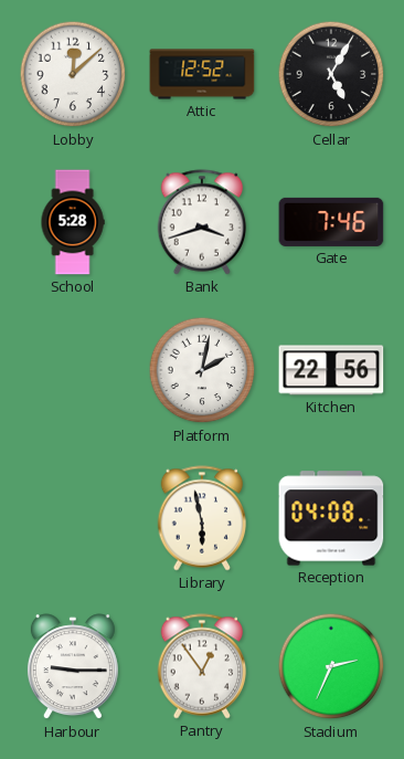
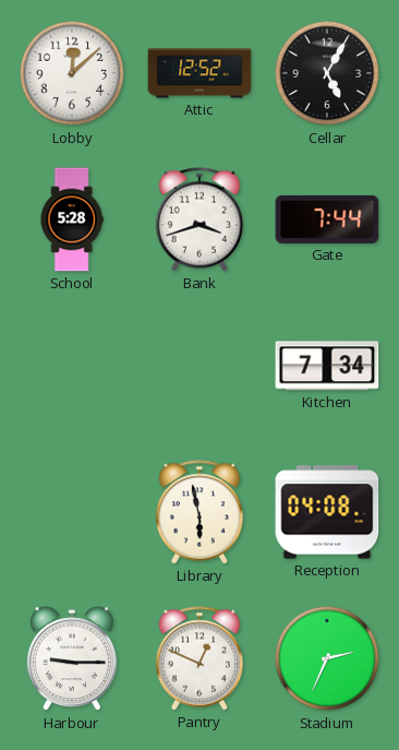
Gate: 7:46 -> 7:44 (327, 219)
Platform: 2:02 -> none (202, 370)
Kitchen: 22:56 -> 7:34 (327, 366)
Pantry: 12:54 -> 12:49 (199, 658)
